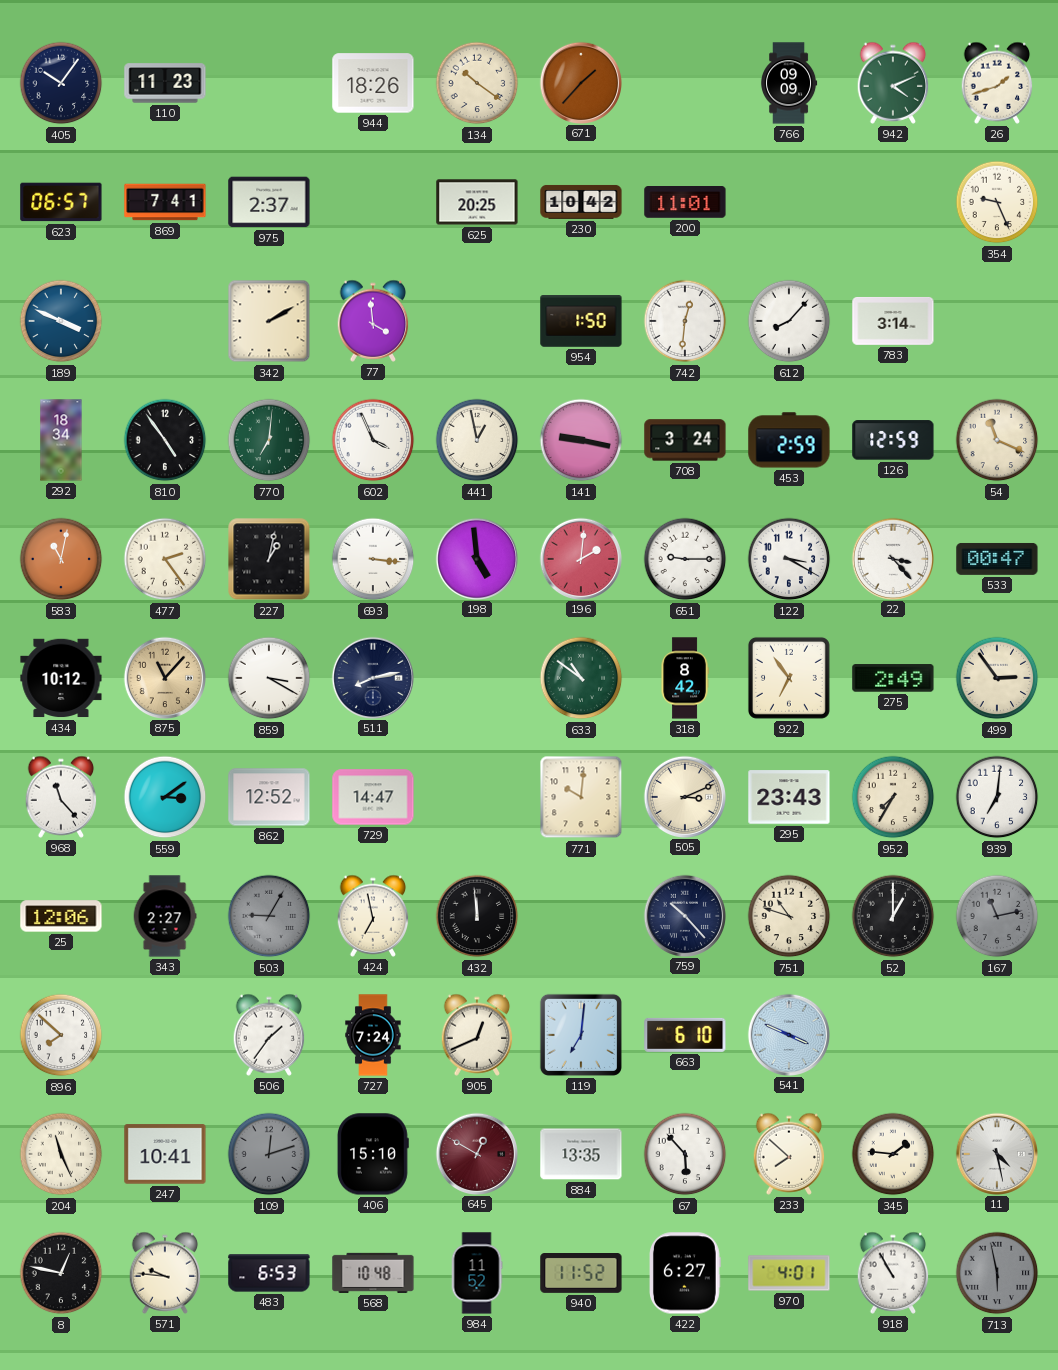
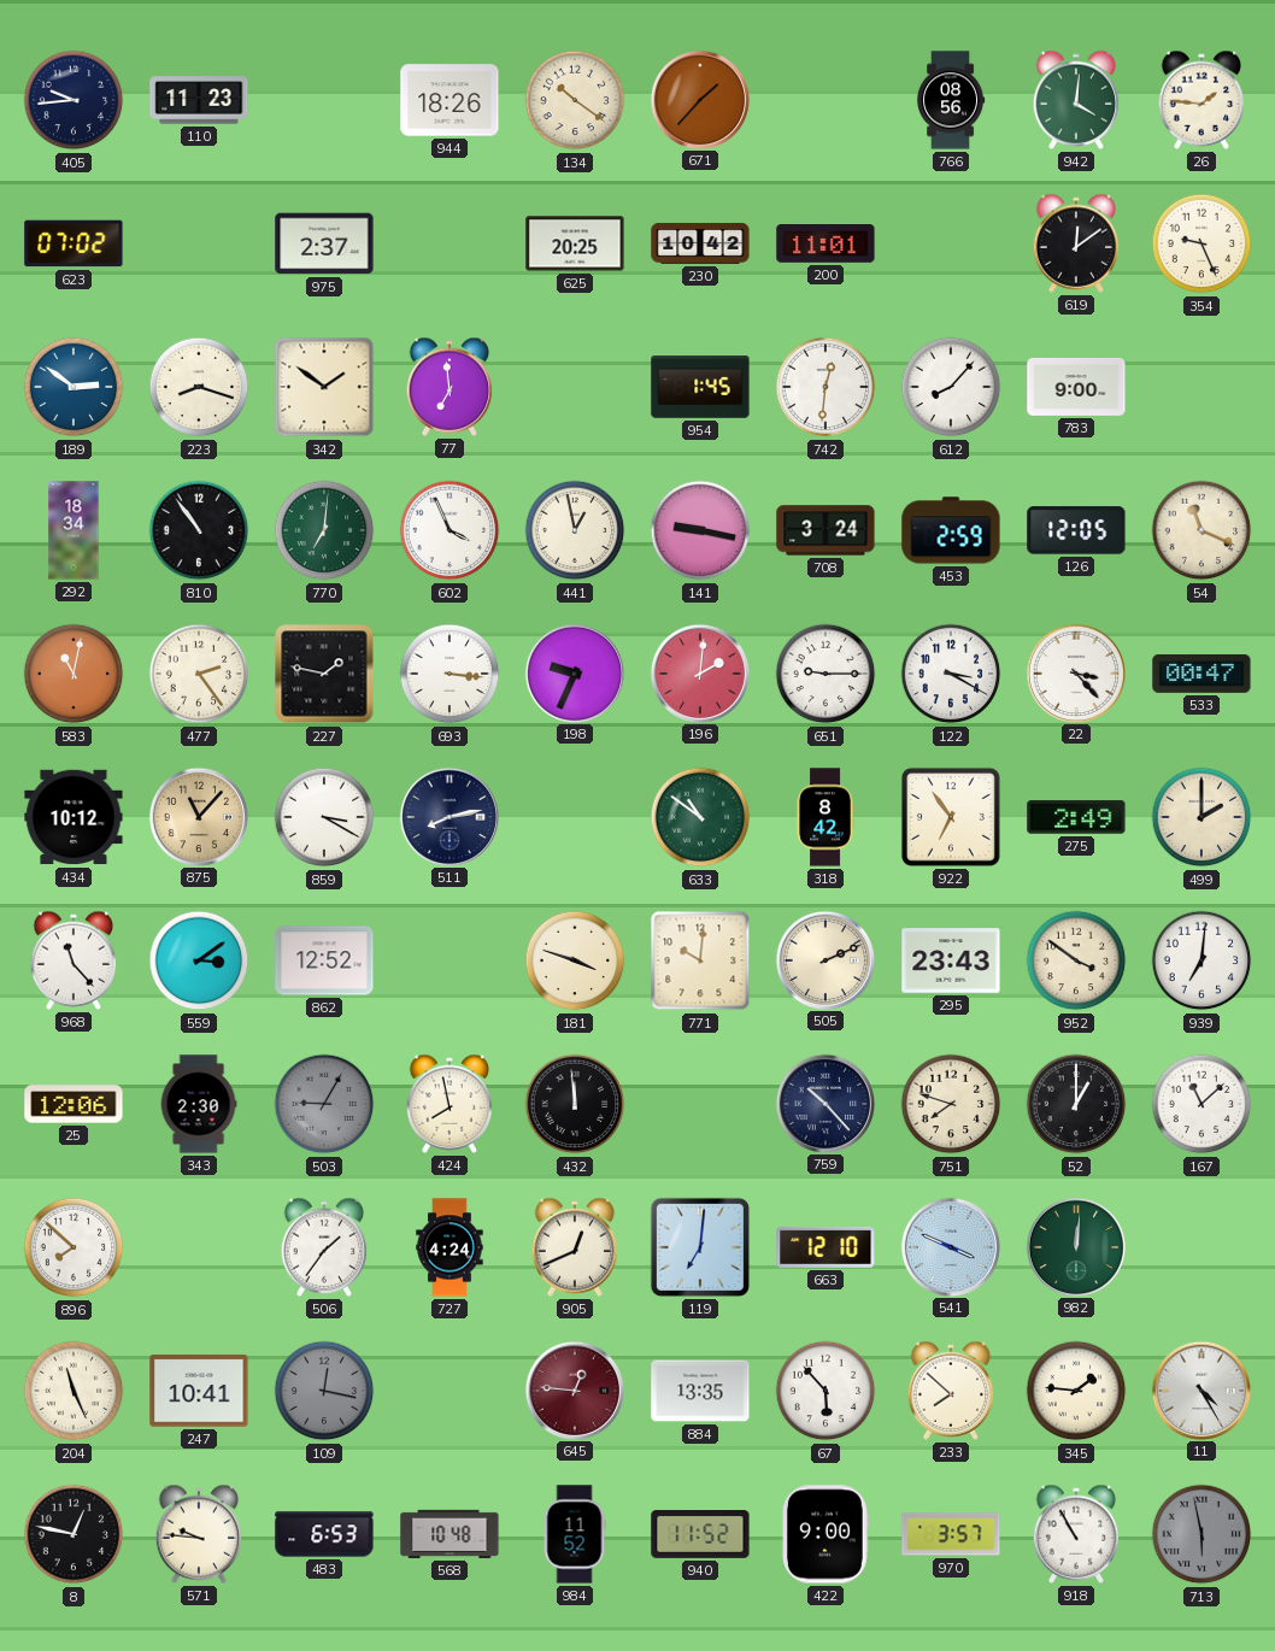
405: 10:06 -> 9:44 (74, 100)
766: 09:09 -> 08:56 (951, 100)
942: 4:11 -> 4:01 (1076, 100)
26: 1:42 -> 1:46 (1201, 100)
623: 06:57 -> 07:02 (74, 243)
869: 7:41 -> none (165, 202)
619: none -> 12:09 (1076, 243)
189: 3:49 -> 2:51 (74, 387)
223: none -> 8:18 (199, 387)
342: 2:10 -> 1:51 (324, 387)
77: 3:59 -> 6:59 (450, 387)
954: 1:50 -> 1:45 (700, 387)
783: 3:14 -> 9:00 (1076, 387)
810: 4:54 -> 10:54 (199, 530)
126: 12:59 -> 12:05 (1076, 530)
227: 1:02 -> 1:47 (324, 674)
198: 4:59 -> 9:34 (574, 672)
499: 2:54 -> 2:00 (1201, 817)
729: 14:47 -> none (373, 797)
181: none -> 3:48 (575, 960)
505: 3:11 -> 2:11 (824, 959)
952: 7:35 -> 3:51 (1076, 960)
343: 2:27 -> 2:30 (199, 1104)
424: 6:58 -> 7:58 (450, 1104)
751: 10:48 -> 7:48 (951, 1104)
167: 11:13 -> 11:08 (1201, 1104)
167 dial: grey -> white (1201, 1104)
727: 7:24 -> 4:24 (450, 1247)
663: 6:10 -> 12:10 (825, 1247)
982: none -> 12:01 (1075, 1246)
109: 12:12 -> 12:17 (324, 1391)
406: 15:10 -> none (373, 1154)
645: 12:50 -> 12:46 (574, 1389)
11: 4:28 -> 4:25 (1200, 1389)
422: 6:27 -> 9:00 (827, 1534)
970: 4:01 -> 3:57 (951, 1534)
